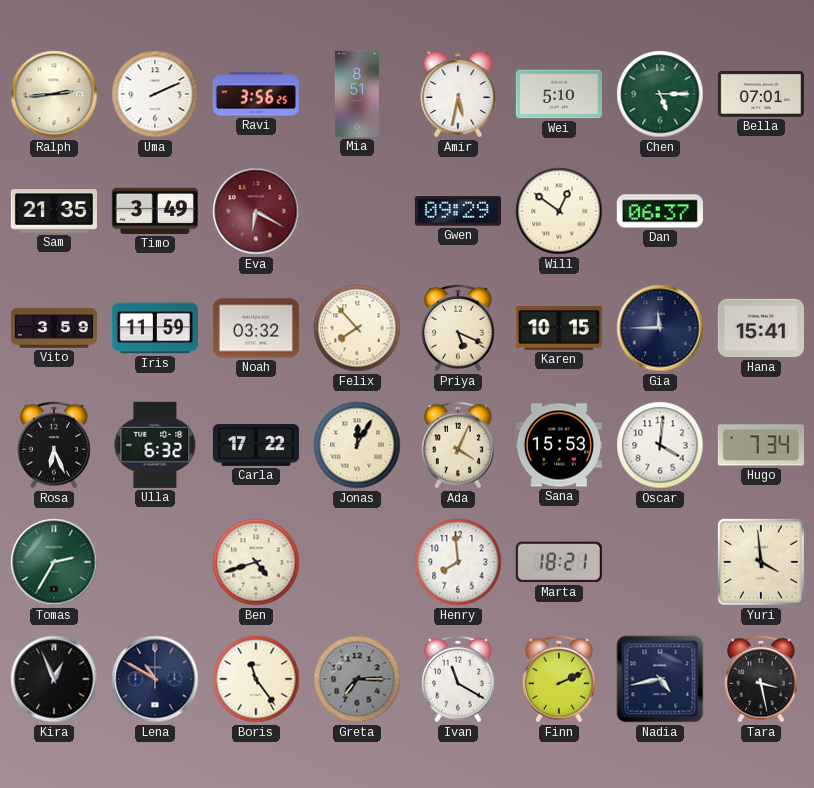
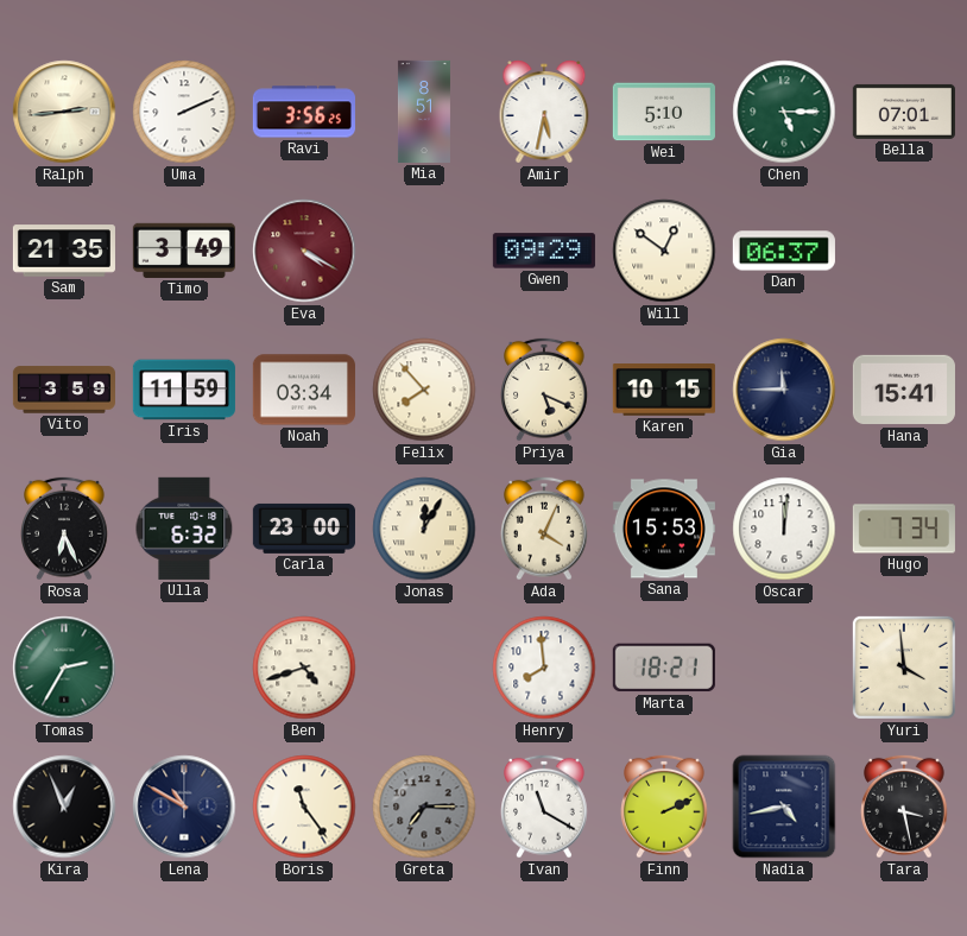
Eva: 6:20 -> 4:20 (304, 251)
Noah: 03:32 -> 03:34 (304, 390)
Carla: 17:22 -> 23:00 (304, 529)
Oscar: 4:01 -> 12:01 (784, 529)
